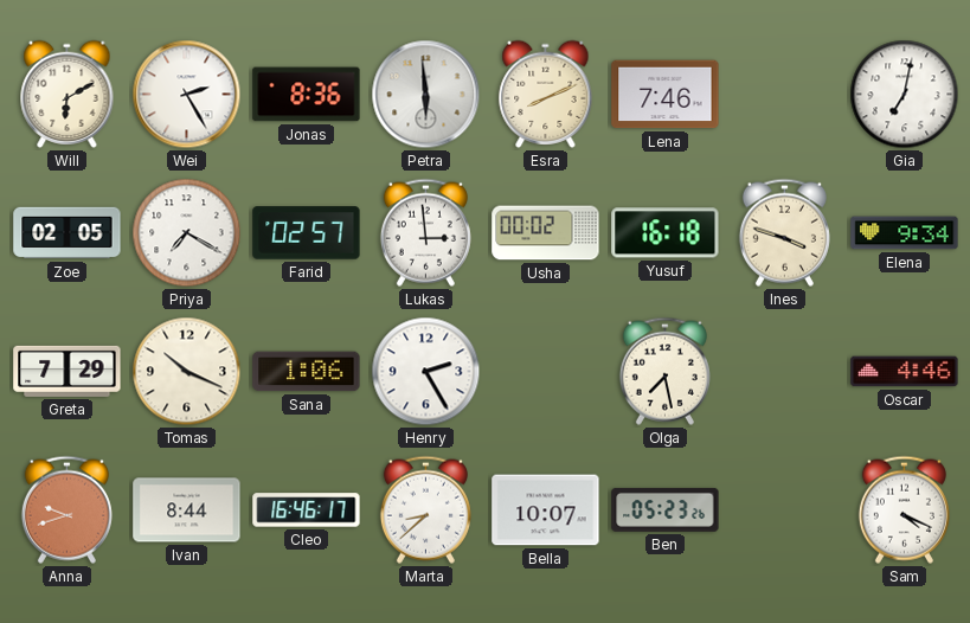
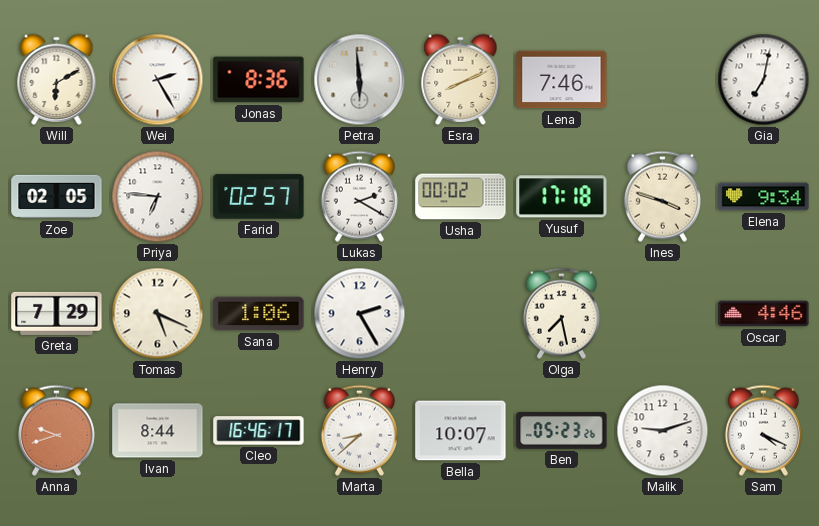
Priya: 7:20 -> 6:46 (158, 197)
Lukas: 2:59 -> 2:20 (359, 196)
Yusuf: 16:18 -> 17:18 (562, 197)
Tomas: 10:19 -> 5:19 (158, 314)
Malik: none -> 9:12 (663, 431)
